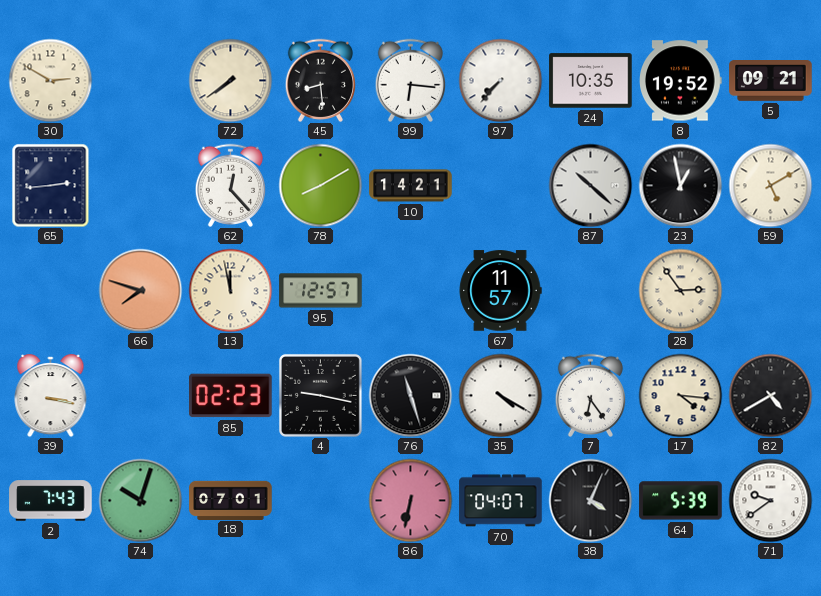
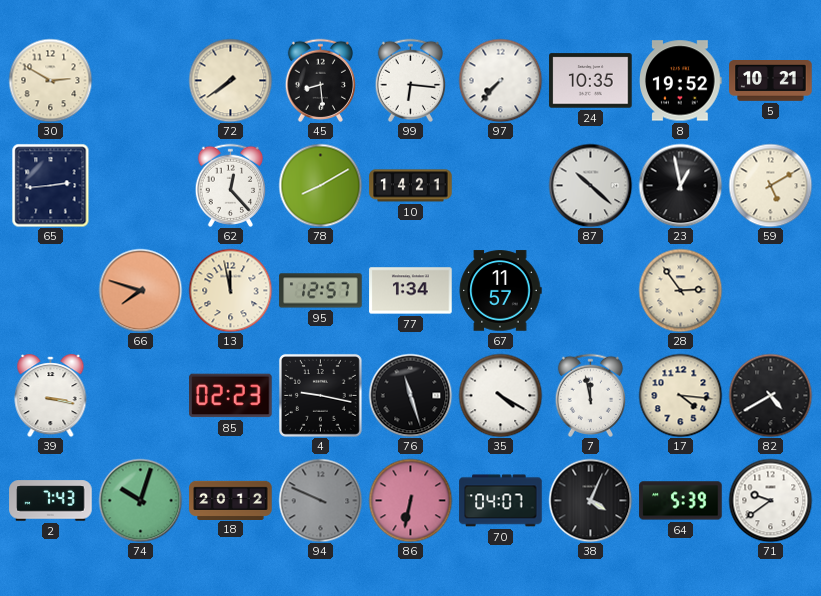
5: 09:21 -> 10:21 (771, 81)
77: none -> 1:34 (411, 291)
7: 6:24 -> 11:58 (590, 395)
18: 07:01 -> 20:12 (231, 500)
94: none -> 9:49 (320, 500)
